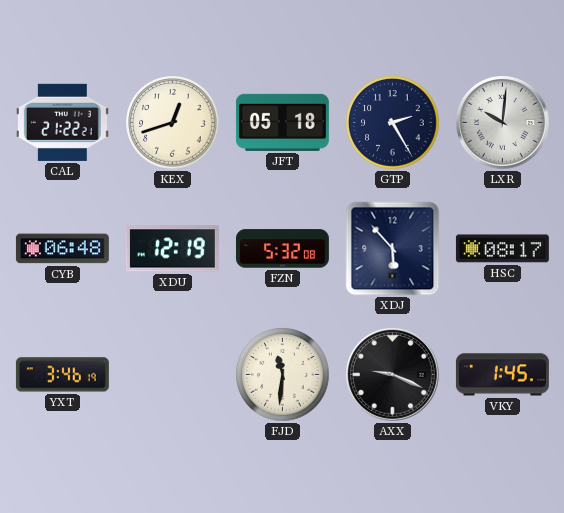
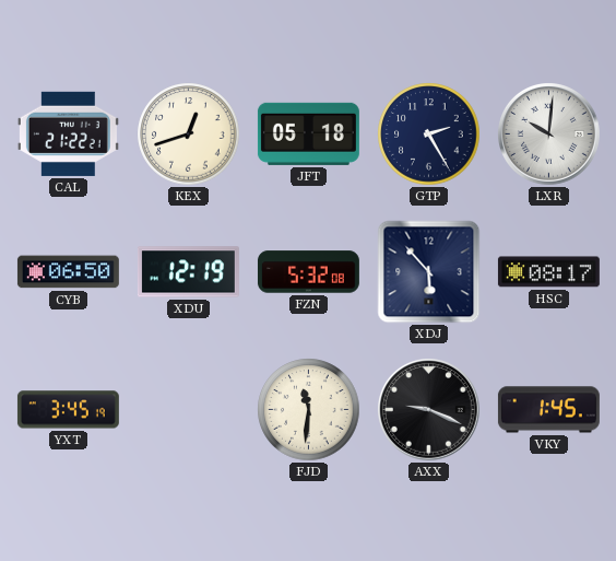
CYB: 06:48 -> 06:50 (68, 272)
YXT: 3:46 -> 3:45 (68, 410)
